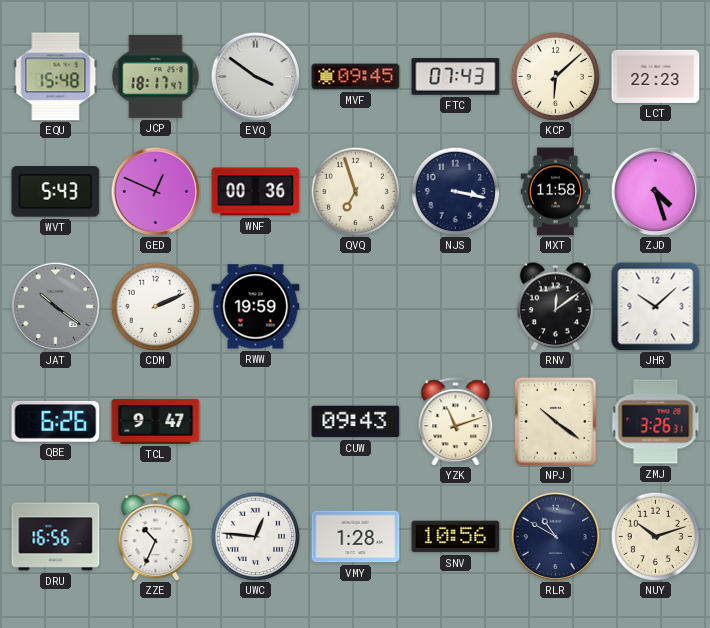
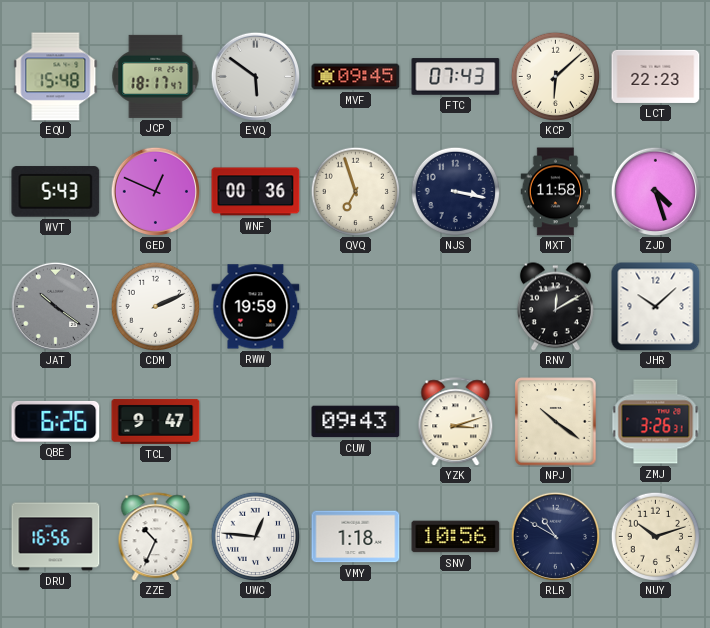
EVQ: 3:51 -> 5:51 (255, 76)
RNV: 12:09 -> 12:10 (555, 307)
YZK: 11:12 -> 3:12 (456, 422)
VMY: 1:28 -> 1:18 (356, 537)
